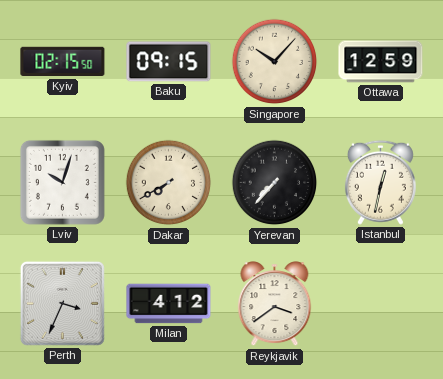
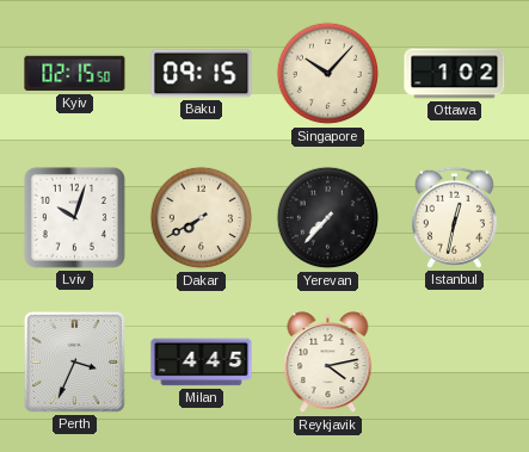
Ottawa: 12:59 -> 1:02 (455, 74)
Milan: 4:12 -> 4:45 (202, 363)
Reykjavik: 3:39 -> 4:13 (328, 363)
